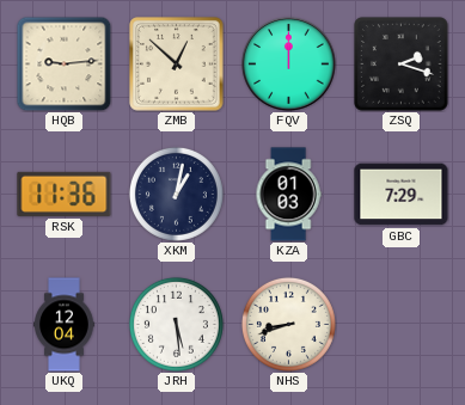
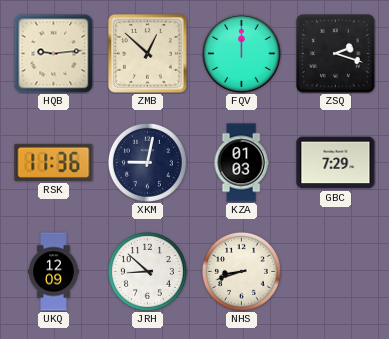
XKM: 1:02 -> 9:02 (147, 162)
UKQ: 12:04 -> 12:09 (54, 272)
JRH: 5:29 -> 8:52 (147, 271)
